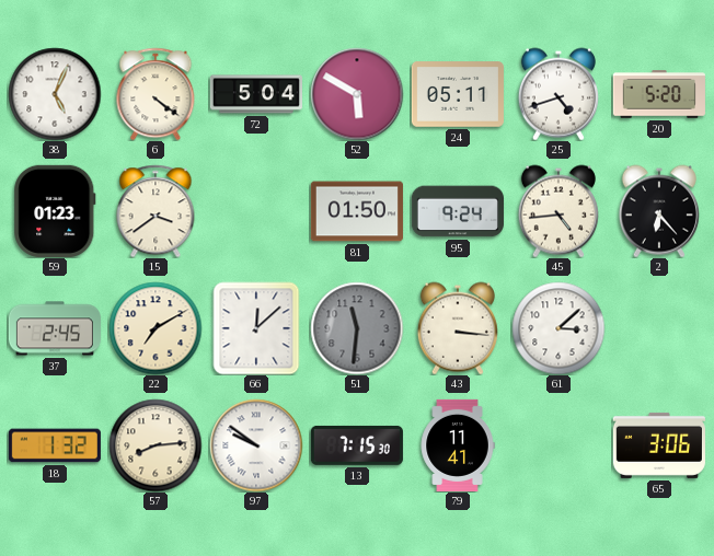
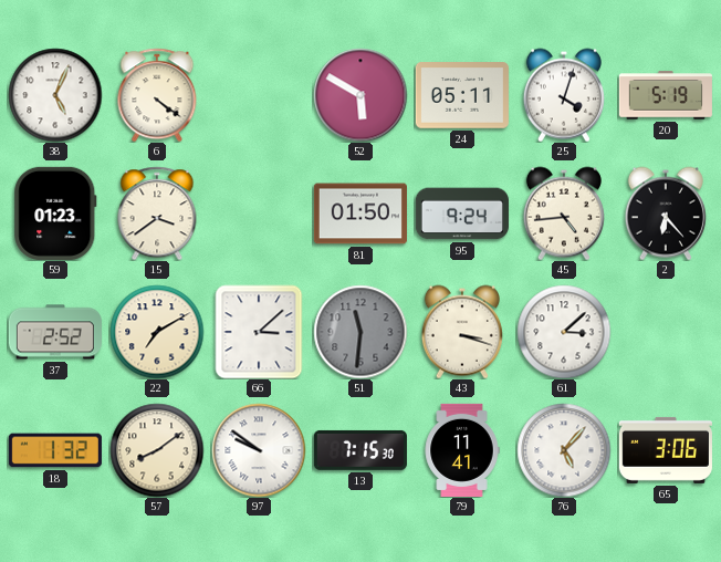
72: 5:04 -> none (256, 94)
25: 4:42 -> 4:03 (564, 95)
20: 5:20 -> 5:19 (666, 95)
37: 2:45 -> 2:52 (55, 332)
66: 12:08 -> 3:08 (259, 332)
43: 3:16 -> 3:18 (462, 332)
57: 8:14 -> 8:09 (157, 450)
76: none -> 5:07 (564, 450)
